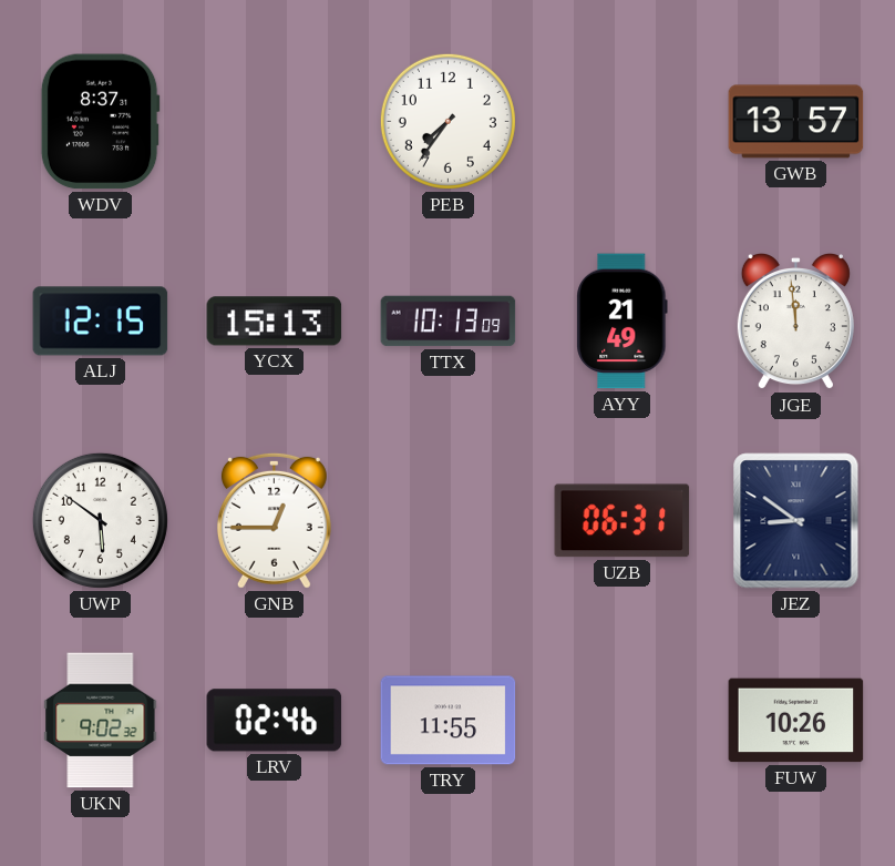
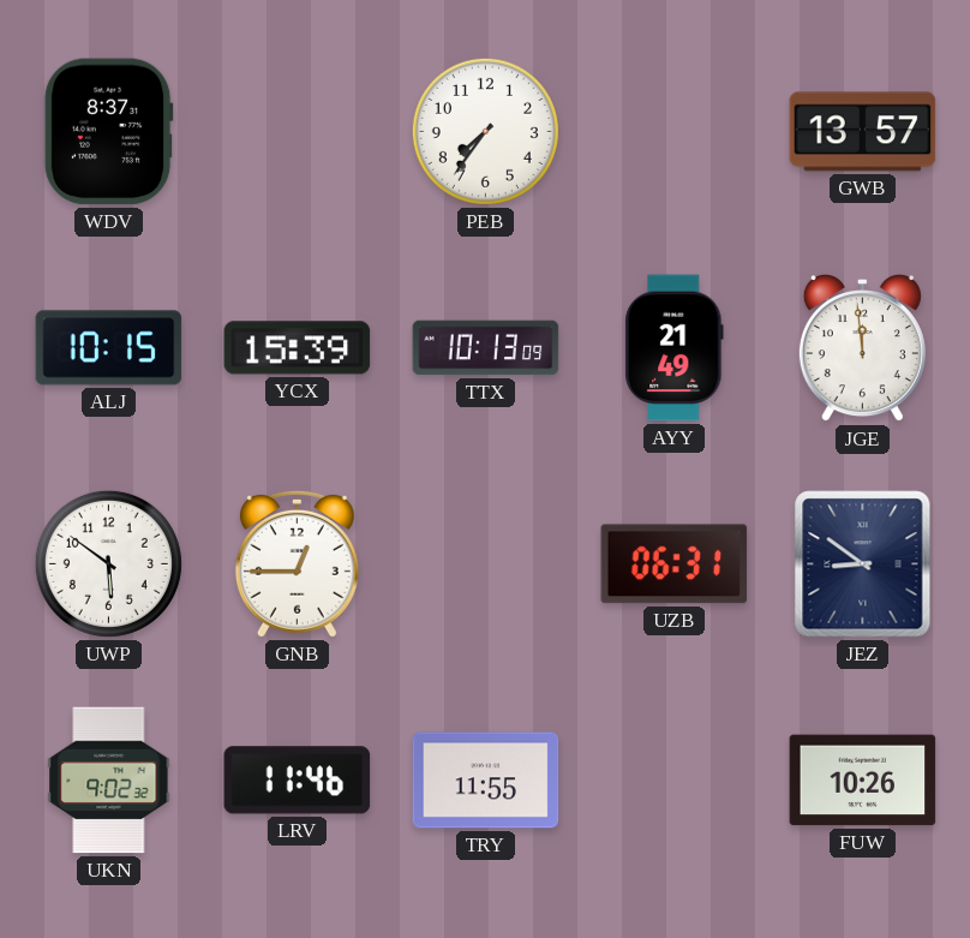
ALJ: 12:15 -> 10:15 (109, 348)
YCX: 15:13 -> 15:39 (298, 348)
LRV: 02:46 -> 11:46 (298, 781)
